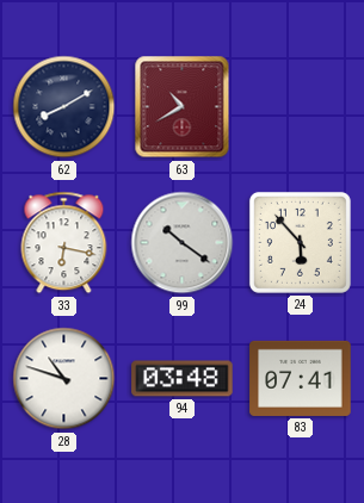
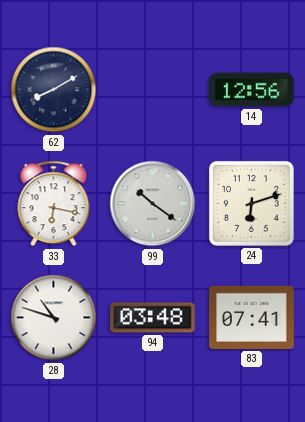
63: 10:40 -> none (183, 107)
14: none -> 12:56 (252, 90)
24: 5:53 -> 6:12 (251, 203)
